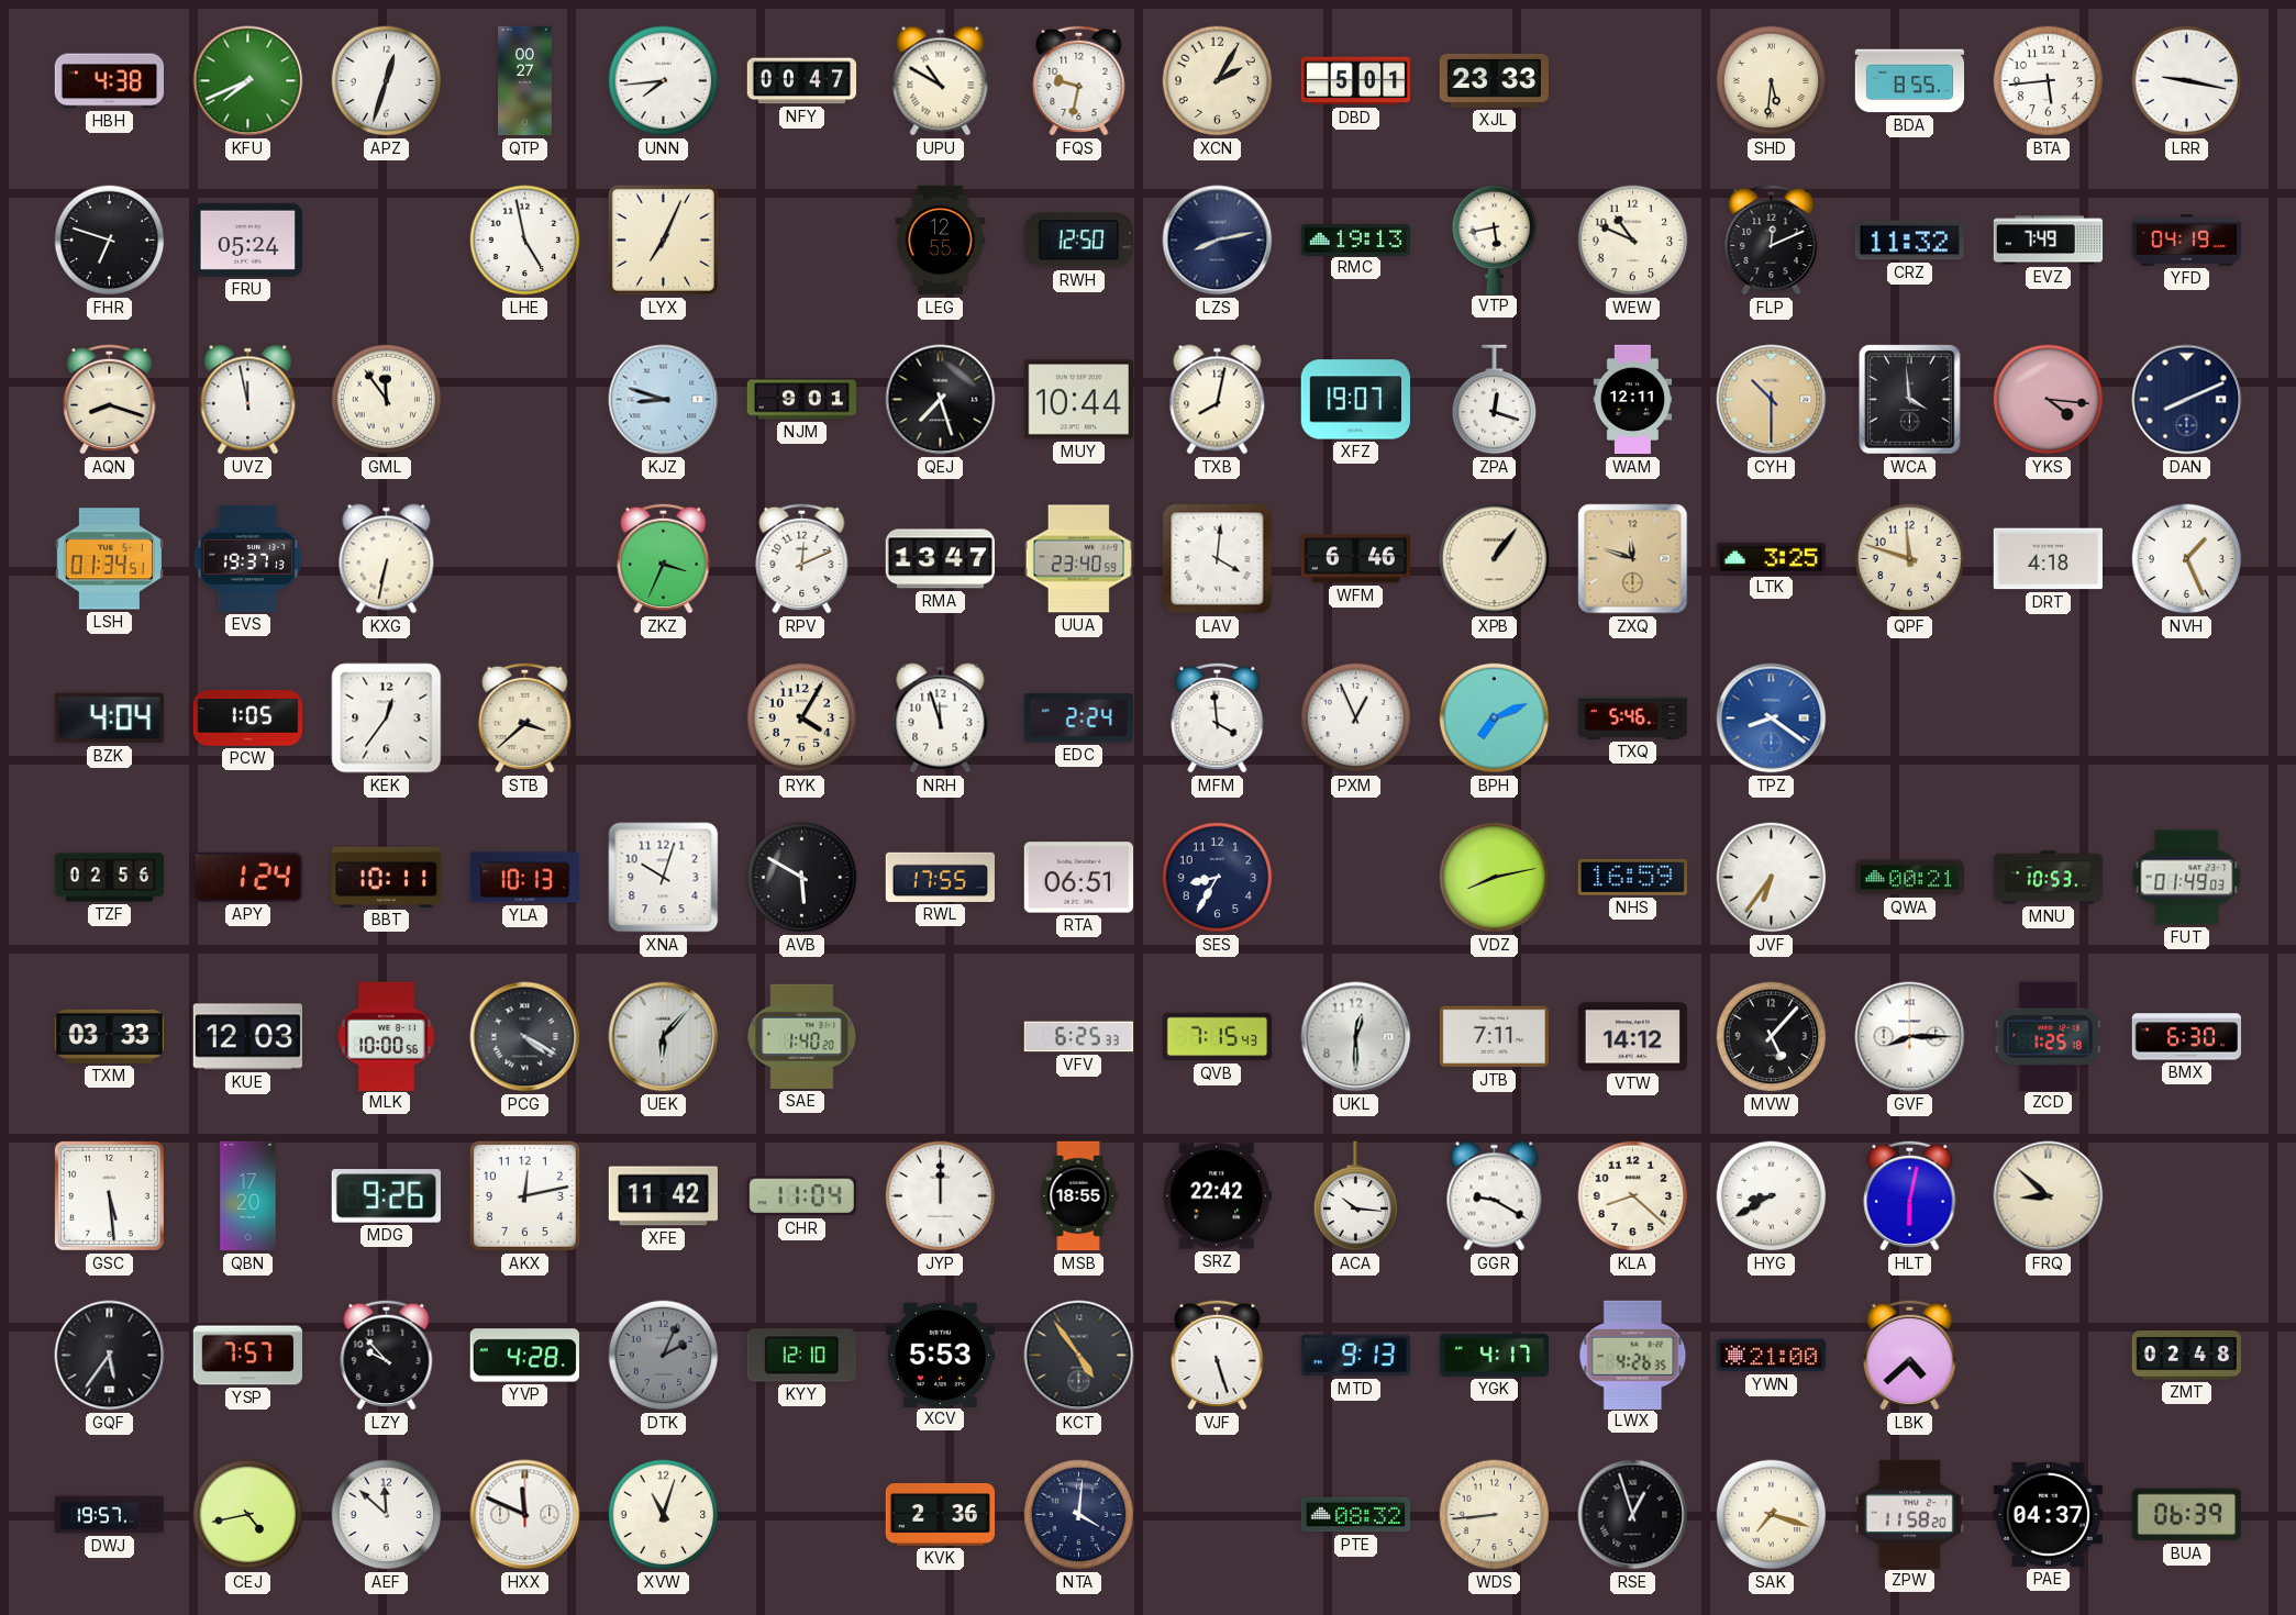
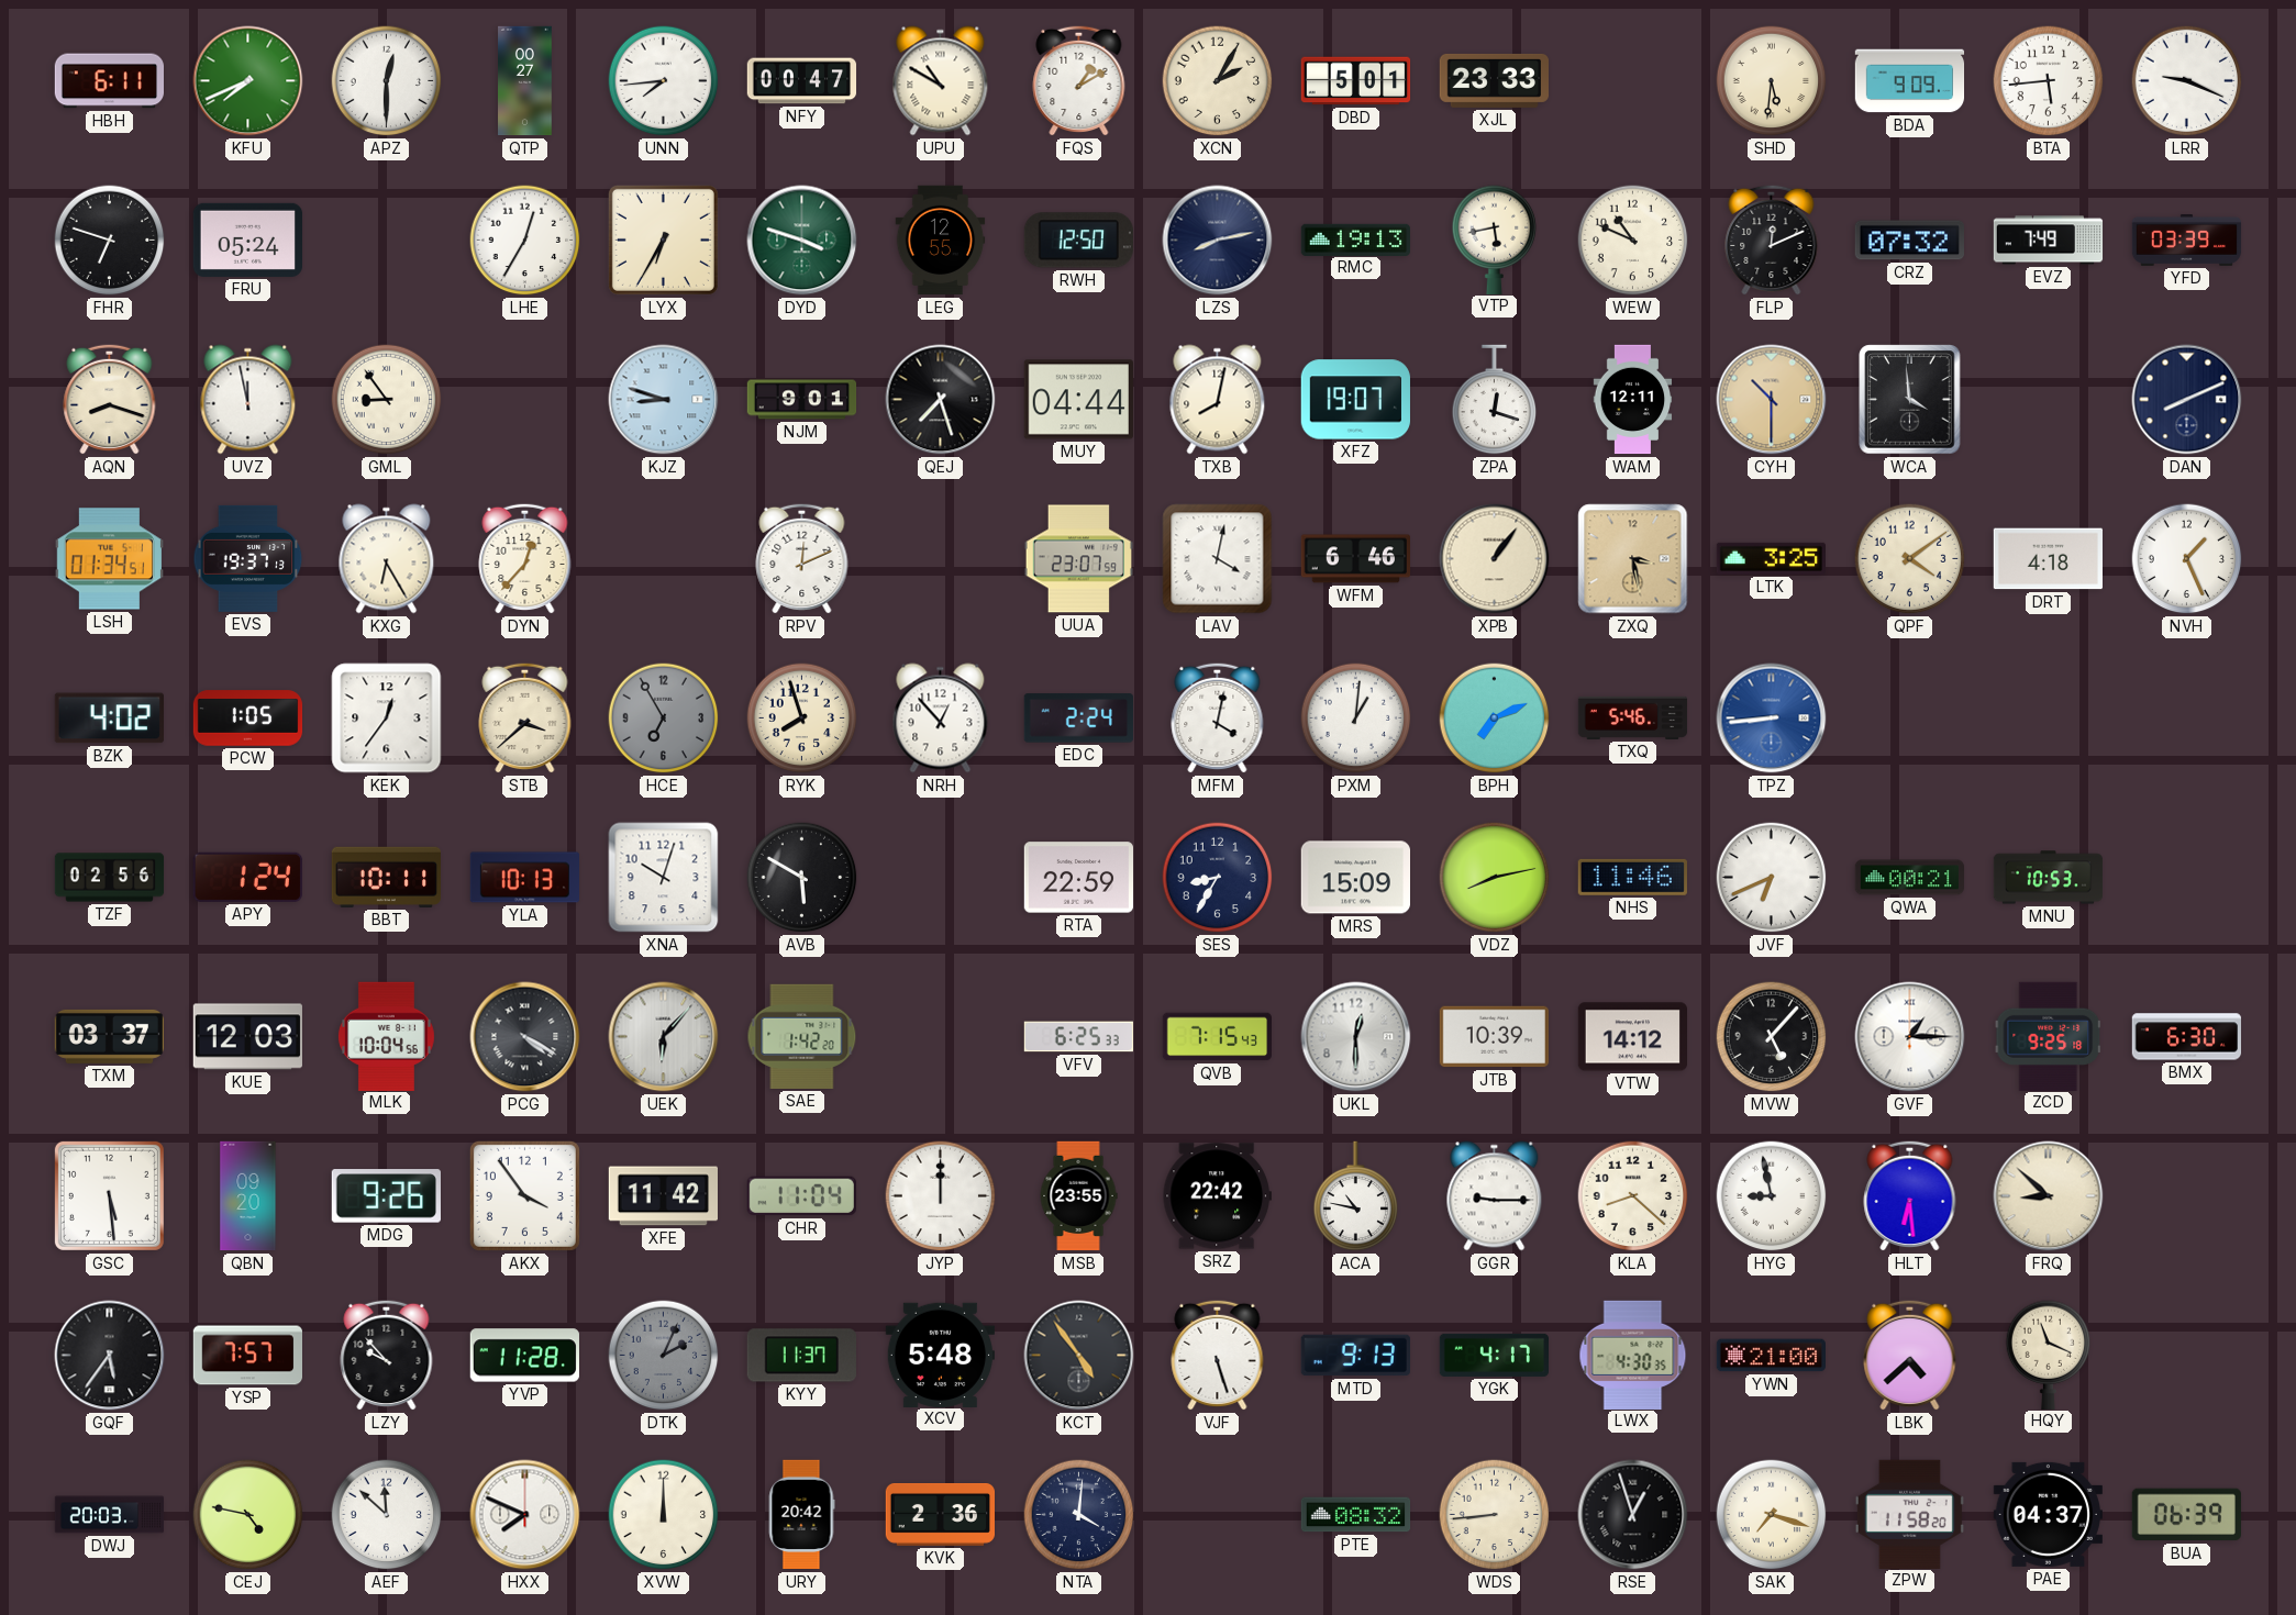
HBH: 4:38 -> 6:11 (109, 81)
APZ: 12:33 -> 12:30 (387, 81)
FQS: 9:32 -> 1:10 (1079, 80)
BDA: 8:55 -> 9:09 (1910, 81)
LRR: 9:17 -> 9:19 (2187, 81)
LHE: 4:58 -> 12:35 (525, 241)
LYX: 7:04 -> 6:35 (663, 240)
DYD: none -> 3:48 (802, 241)
CRZ: 11:32 -> 07:32 (1909, 241)
YFD: 04:19 -> 03:39 (2187, 240)
GML: 11:54 -> 8:54 (387, 400)
MUY: 10:44 -> 04:44 (1078, 400)
YKS: 4:16 -> none (2049, 400)
KXG: 6:32 -> 6:25 (387, 559)
DYN: none -> 12:37 (525, 558)
ZKZ: 3:34 -> none (664, 558)
RMA: 13:47 -> none (940, 559)
UUA: 23:40 -> 23:07 (1078, 559)
LAV: 4:01 -> 4:02 (1218, 559)
ZXQ: 11:48 -> 3:28 (1633, 559)
QPF: 11:48 -> 4:09 (1910, 559)
BZK: 4:04 -> 4:02 (109, 719)
HCE: none -> 6:55 (664, 719)
RYK: 4:05 -> 7:57 (802, 719)
NRH: 11:57 -> 12:53 (941, 719)
MFM: 3:59 -> 4:02 (1218, 717)
PXM: 12:56 -> 1:01 (1356, 719)
TPZ: 8:21 -> 8:44 (1772, 719)
RWL: 17:55 -> none (940, 877)
RTA: 06:51 -> 22:59 (1078, 878)
MRS: none -> 15:09 (1355, 878)
NHS: 16:59 -> 11:46 (1632, 877)
JVF: 6:36 -> 6:41 (1772, 878)
FUT: 01:49 -> none (2187, 878)
TXM: 03:33 -> 03:37 (109, 1036)
MLK: 10:00 -> 10:04 (386, 1036)
SAE: 1:40 -> 1:42 (802, 1036)
JTB: 7:11 -> 10:39 (1494, 1037)
GVF: 8:15 -> 1:15 (1910, 1037)
ZCD: 1:25 -> 9:25 (2049, 1036)
QBN: 17:20 -> 09:20 (248, 1196)
AKX: 12:13 -> 3:54 (524, 1195)
MSB: 18:55 -> 23:55 (1078, 1196)
ACA: 10:16 -> 10:47 (1356, 1196)
GGR: 9:20 -> 9:15 (1495, 1196)
HYG: 8:40 -> 8:58 (1772, 1196)
HLT: 6:02 -> 6:29 (1910, 1195)
YVP: 4:28 -> 11:28 (524, 1356)
KYY: 12:10 -> 11:37 (801, 1356)
XCV: 5:53 -> 5:48 (940, 1355)
LWX: 4:26 -> 4:30 (1633, 1355)
HQY: none -> 11:19 (2049, 1355)
ZMT: 02:48 -> none (2187, 1356)
DWJ: 19:57 -> 20:03 (110, 1515)
CEJ: 4:43 -> 4:47 (248, 1515)
HXX: 11:49 -> 7:49 (525, 1515)
XVW: 11:03 -> 12:00 (664, 1515)
URY: none -> 20:42 (801, 1515)
